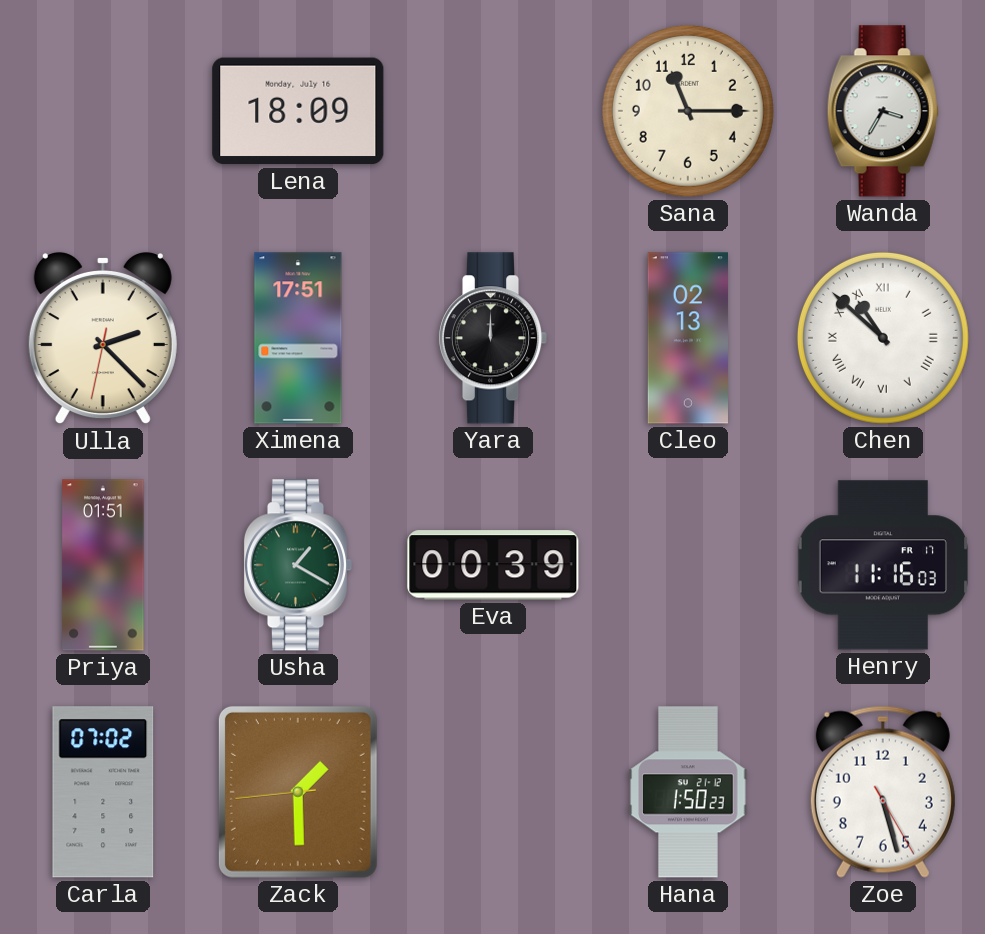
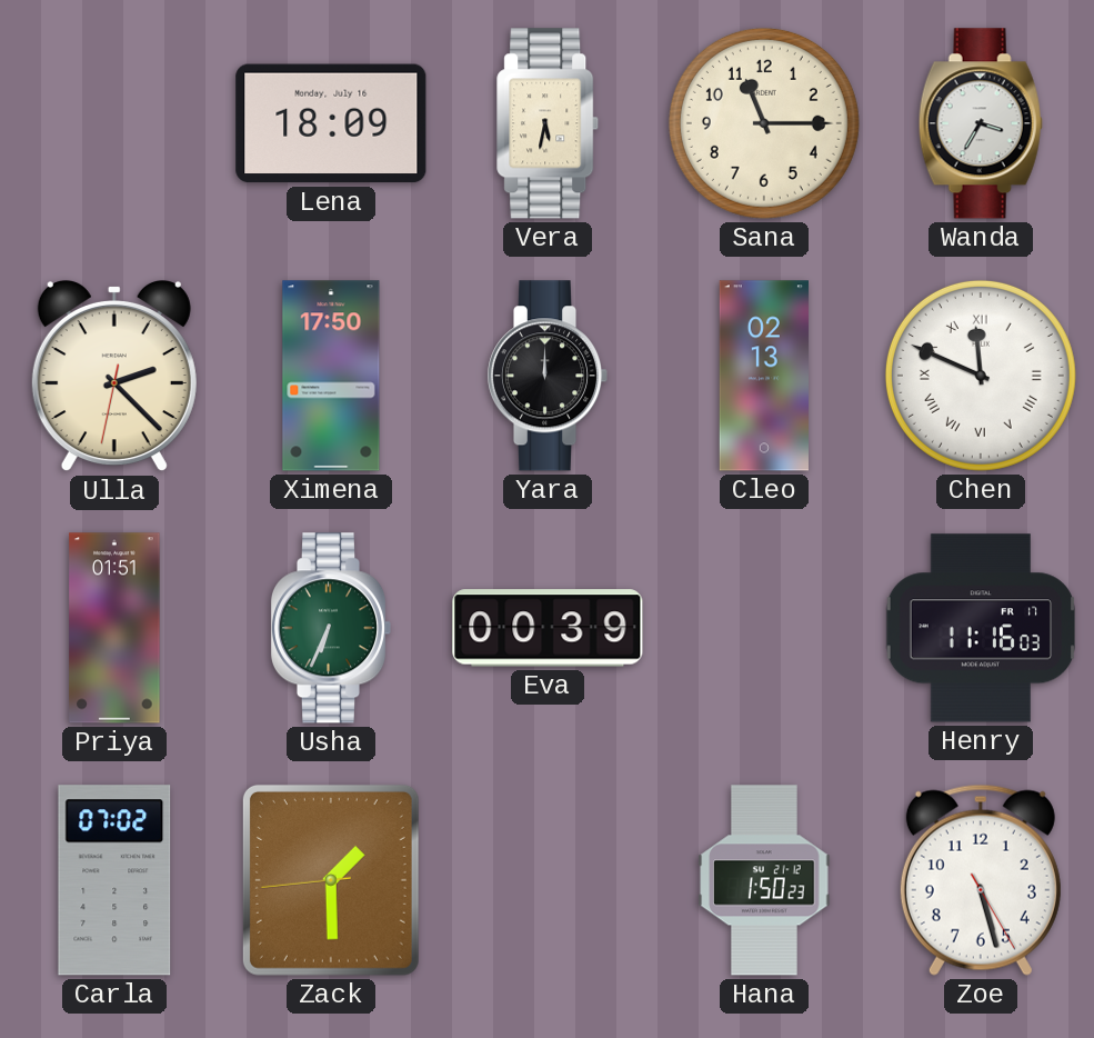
Vera: none -> 5:32 (549, 123)
Ximena: 17:51 -> 17:50 (331, 376)
Chen: 10:52 -> 11:49 (981, 376)
Usha: 1:20 -> 6:34 (331, 628)
